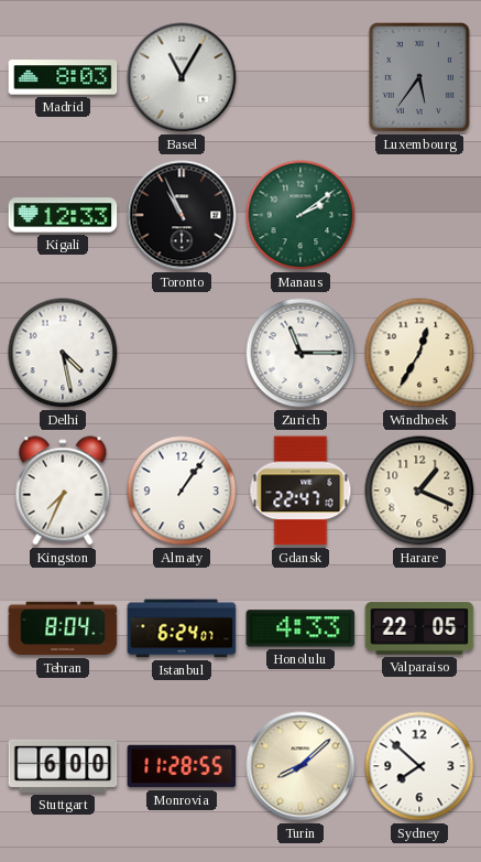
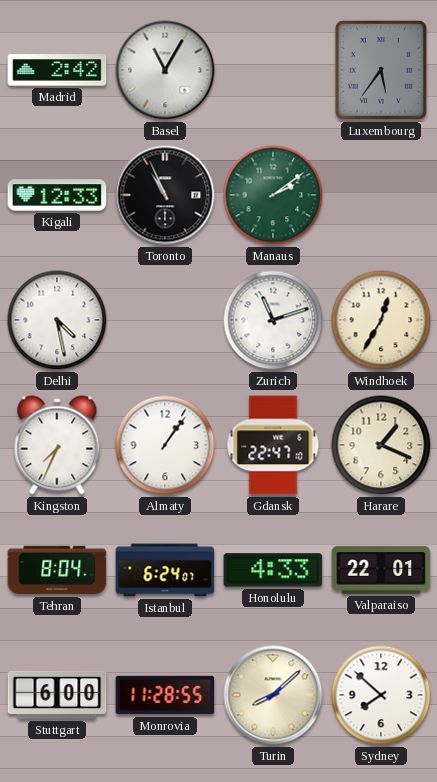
Madrid: 8:03 -> 2:42 (57, 70)
Zurich: 11:15 -> 11:12 (273, 320)
Valparaiso: 22:05 -> 22:01 (381, 570)
